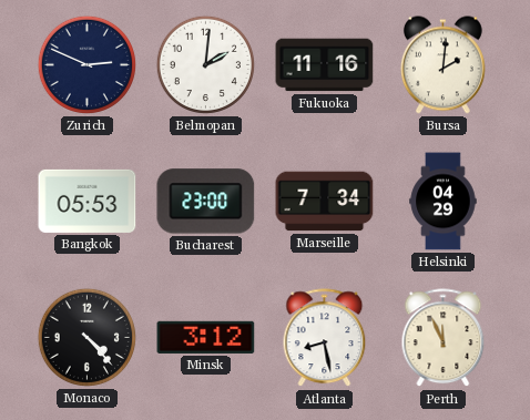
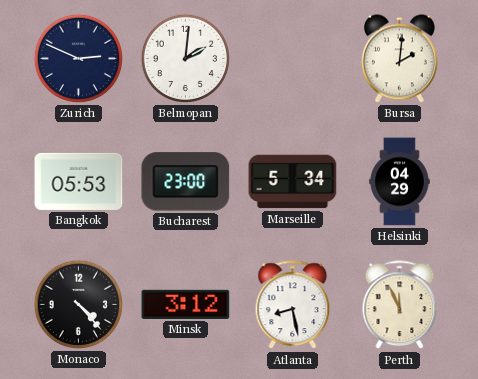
Fukuoka: 11:16 -> none (325, 65)
Marseille: 7:34 -> 5:34 (293, 182)
